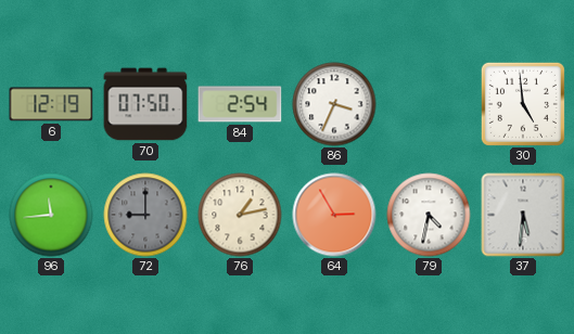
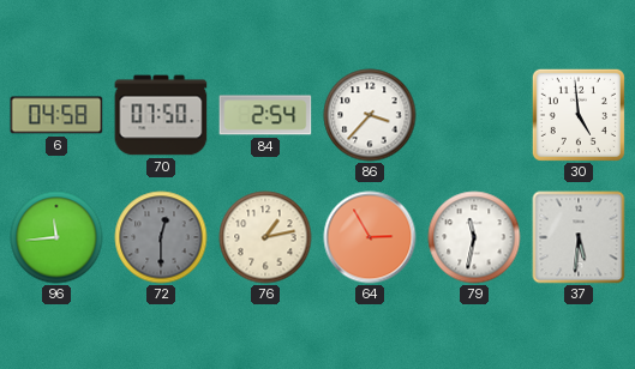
6: 12:19 -> 04:58 (56, 115)
86: 3:34 -> 3:37 (370, 115)
72: 9:00 -> 12:30 (161, 237)
79: 4:32 -> 11:32 (474, 237)
